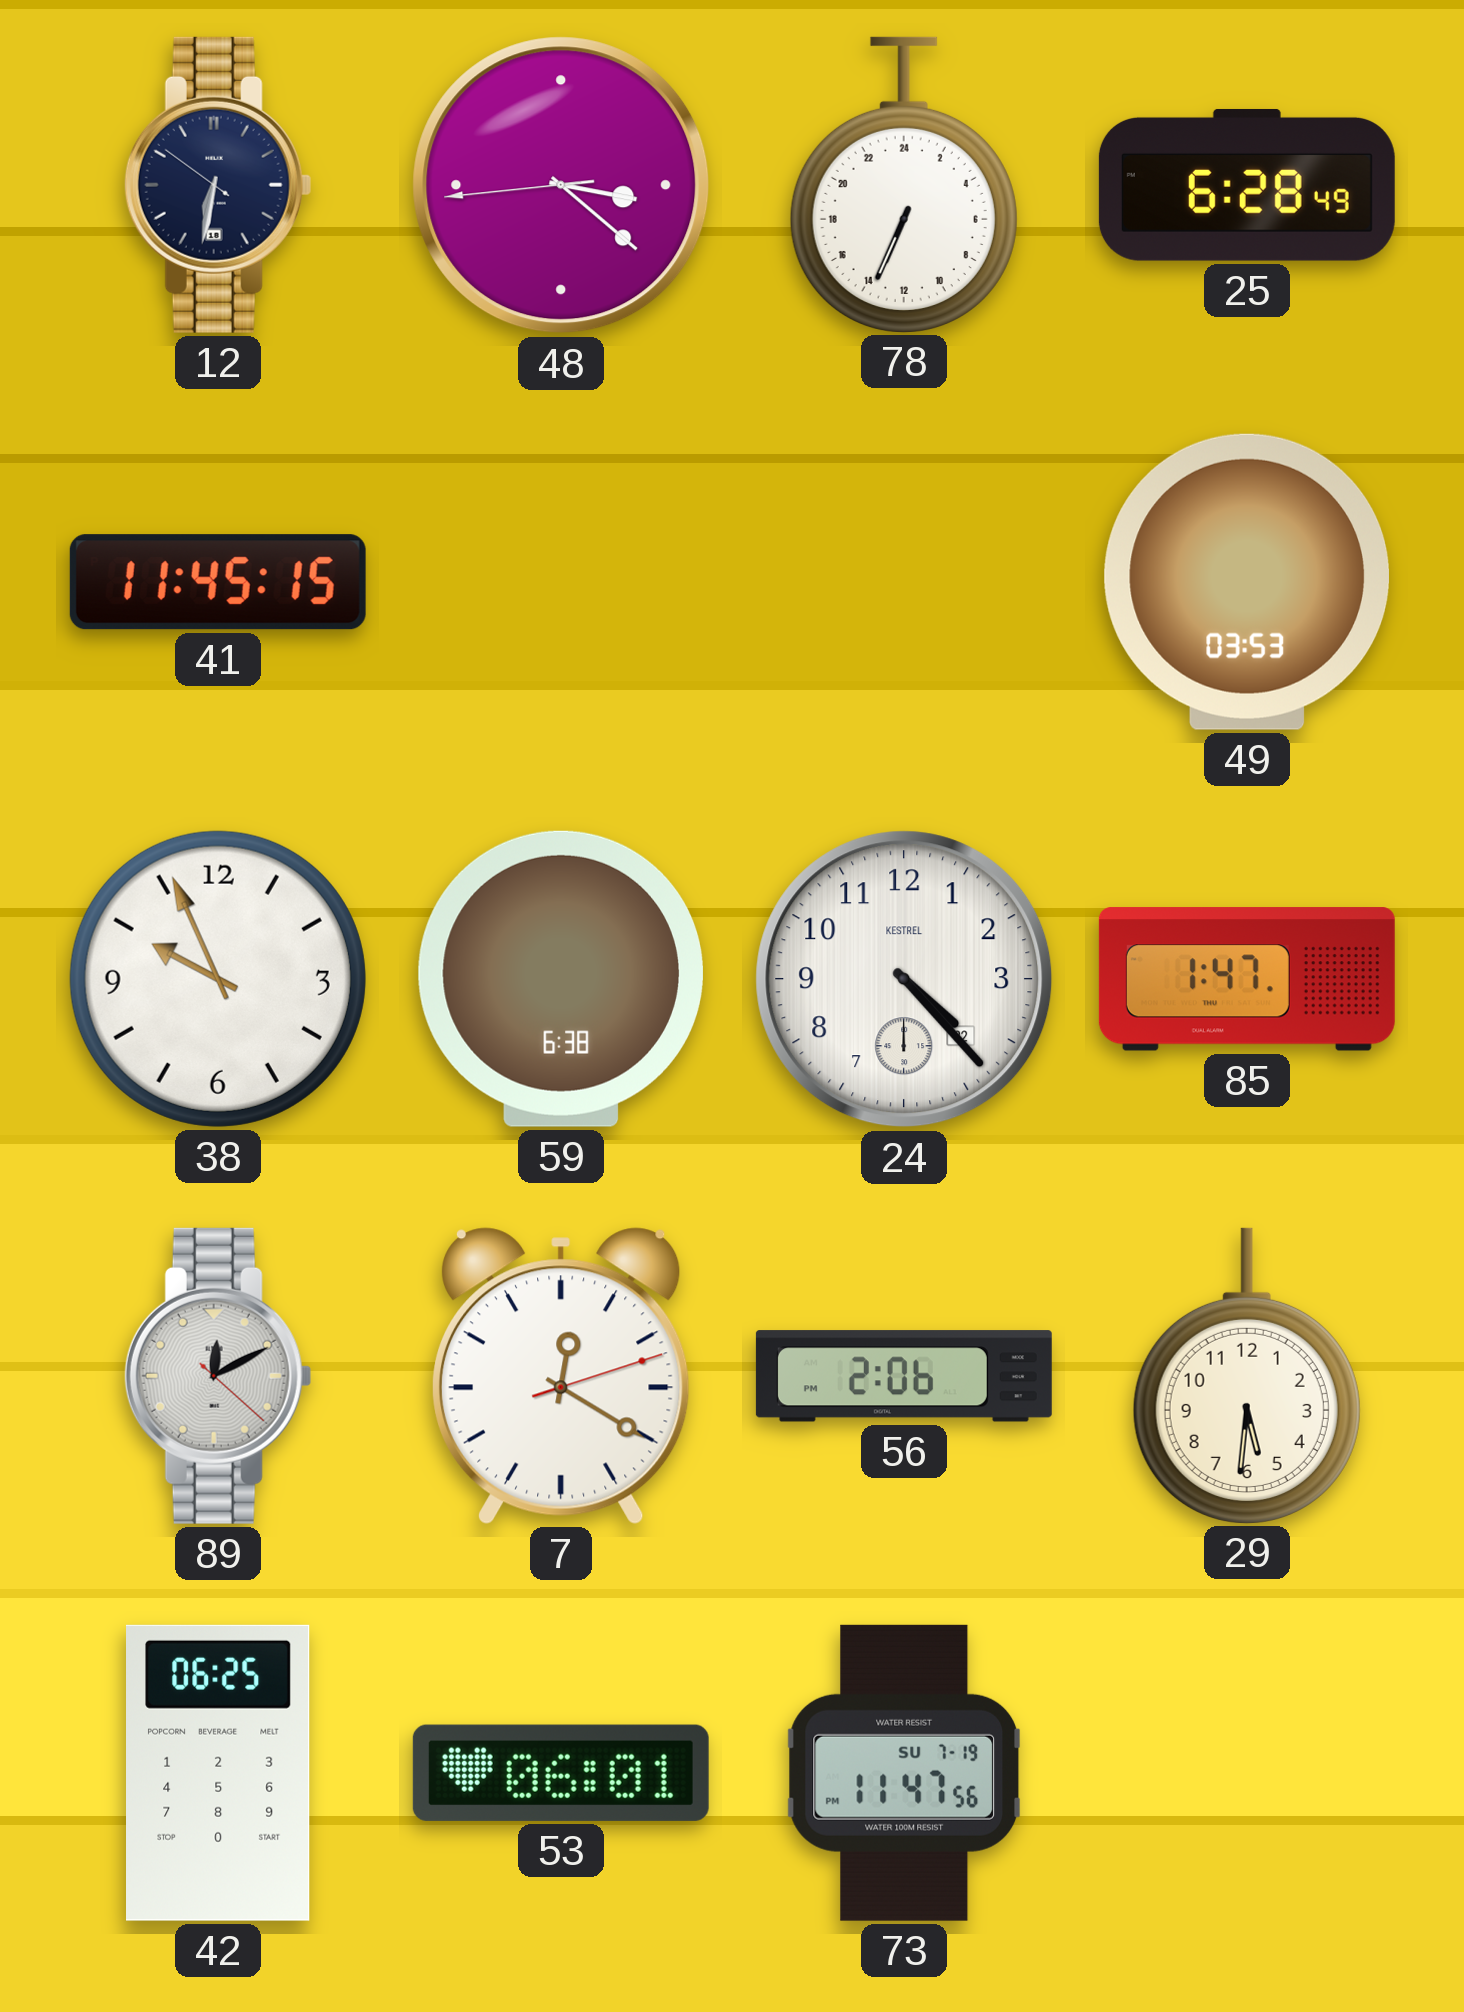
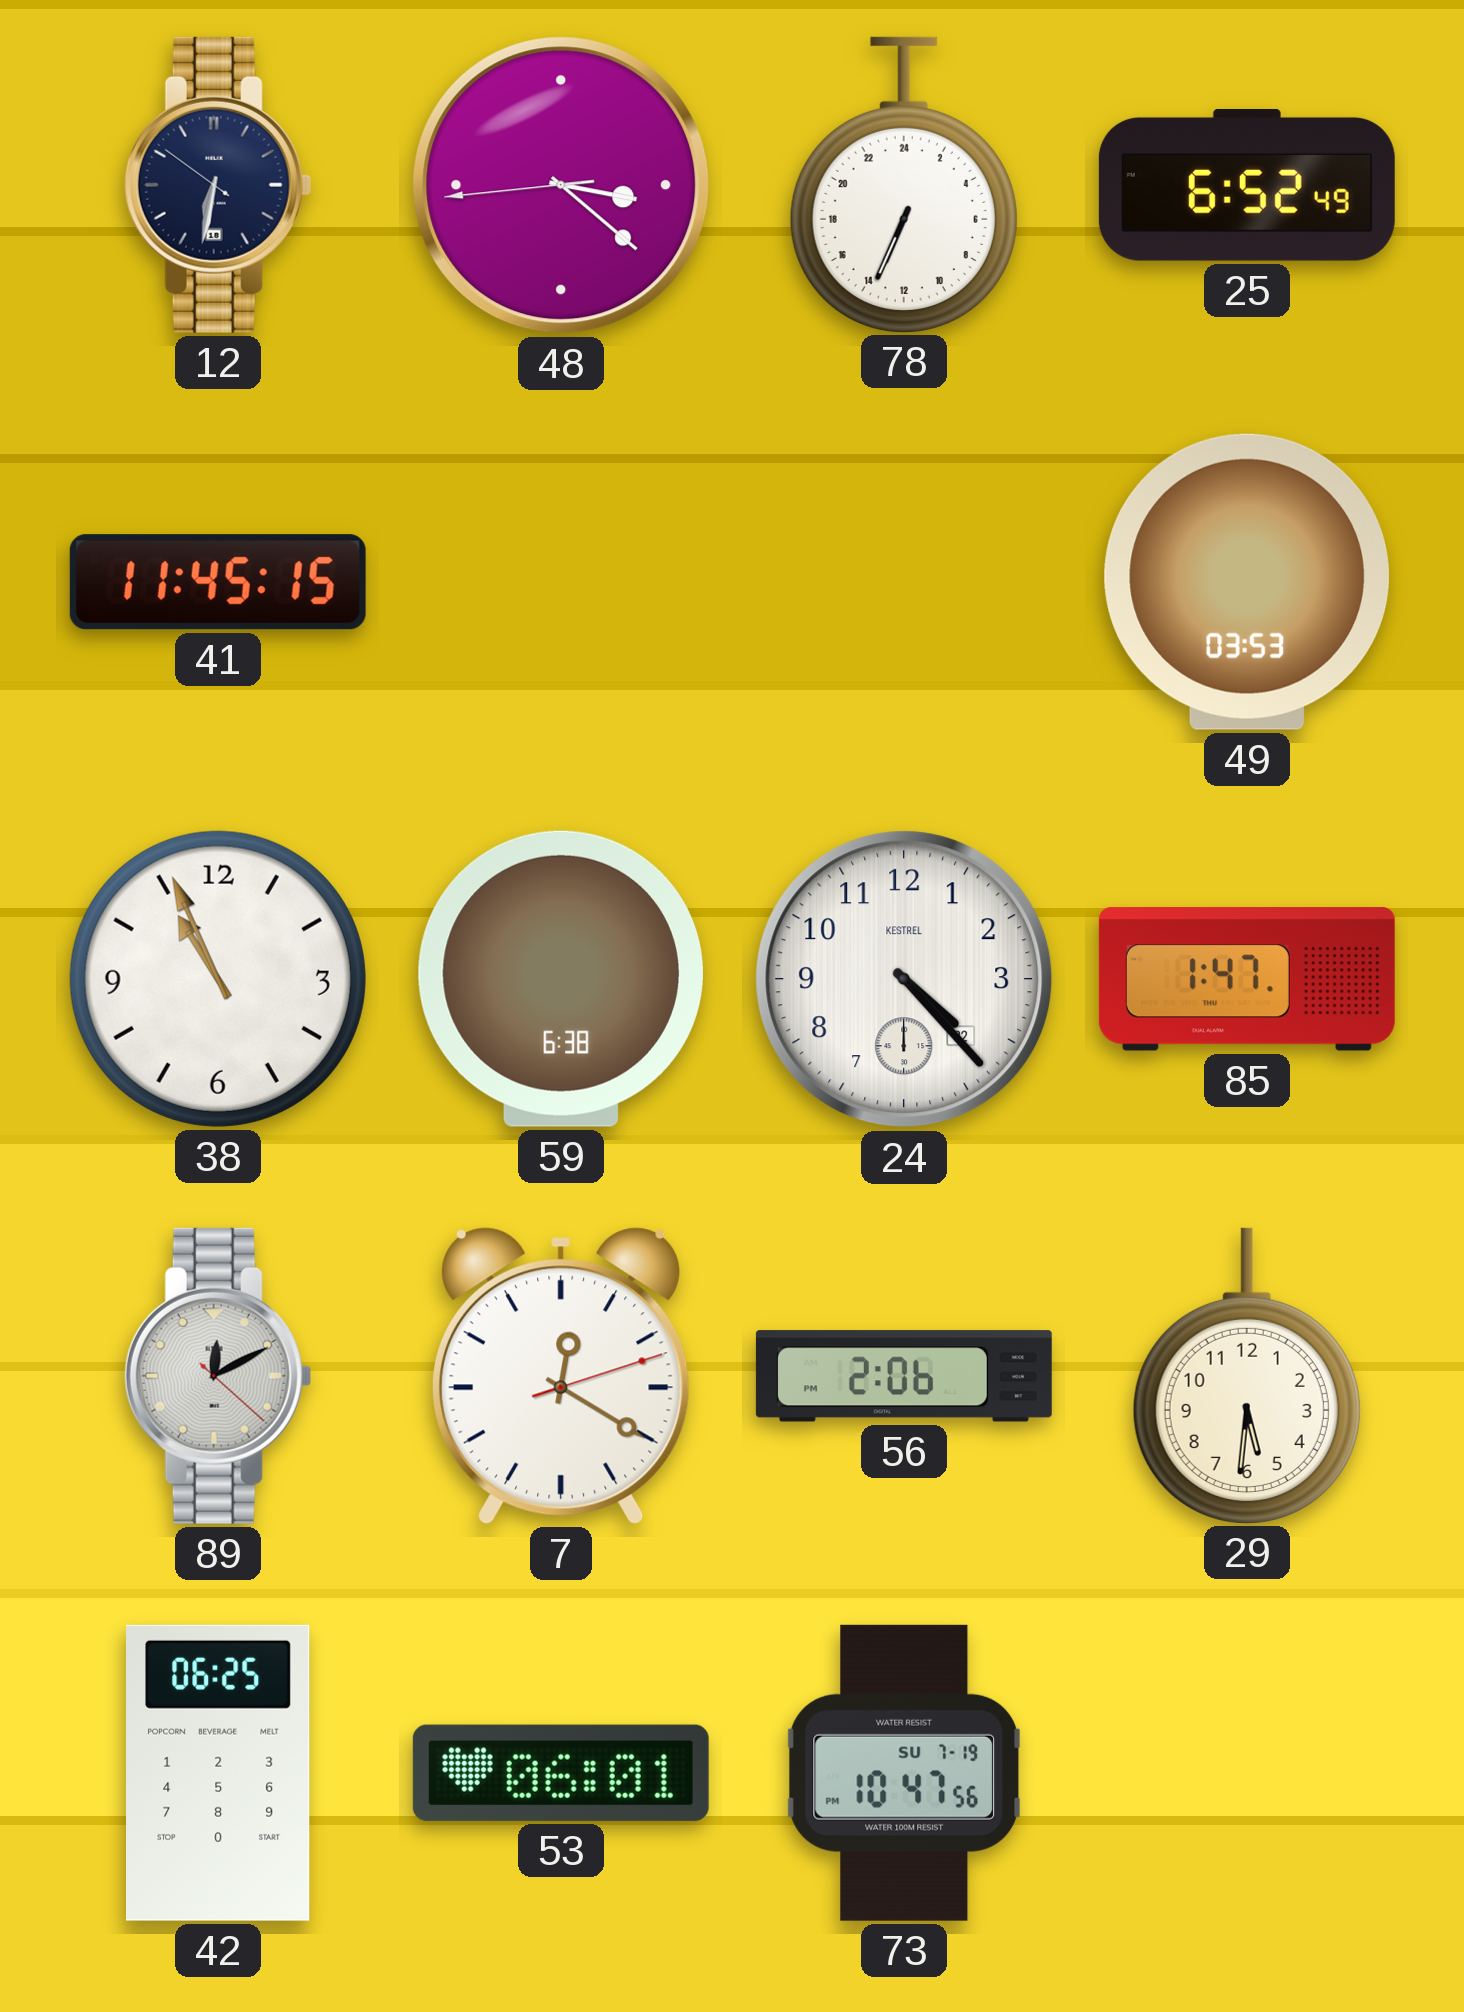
25: 6:28 -> 6:52 (1247, 185)
38: 9:56 -> 10:56 (218, 979)
73: 11:47 -> 10:47 (903, 1773)
